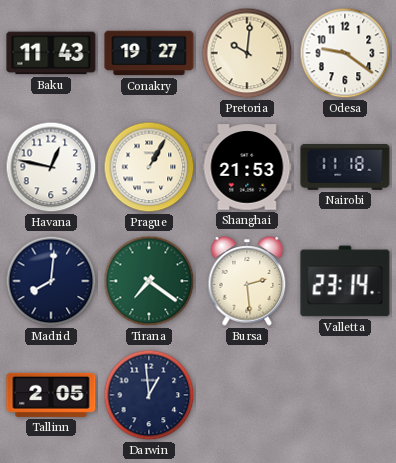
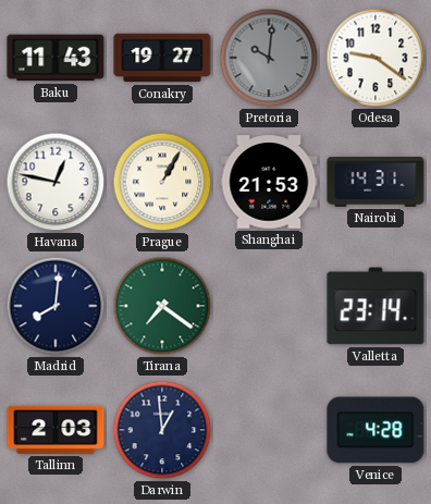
Pretoria dial: cream -> grey (269, 58)
Nairobi: 11:18 -> 14:31 (375, 183)
Bursa: 2:29 -> none (247, 281)
Tallinn: 2:05 -> 2:03 (56, 430)
Venice: none -> 4:28 (375, 430)
